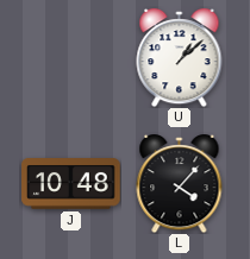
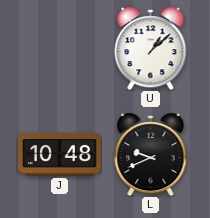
L: 4:07 -> 9:41 (151, 155)
